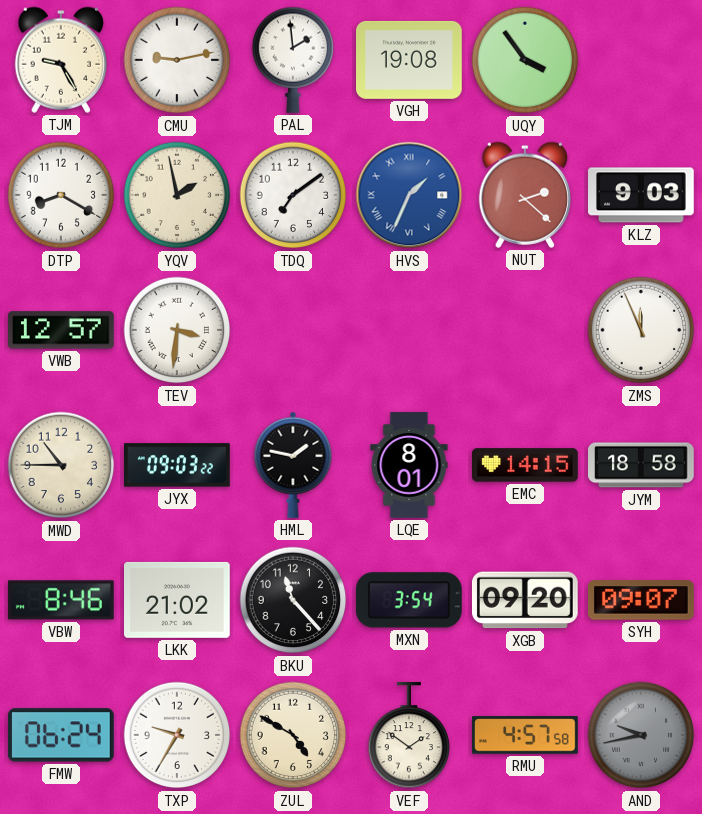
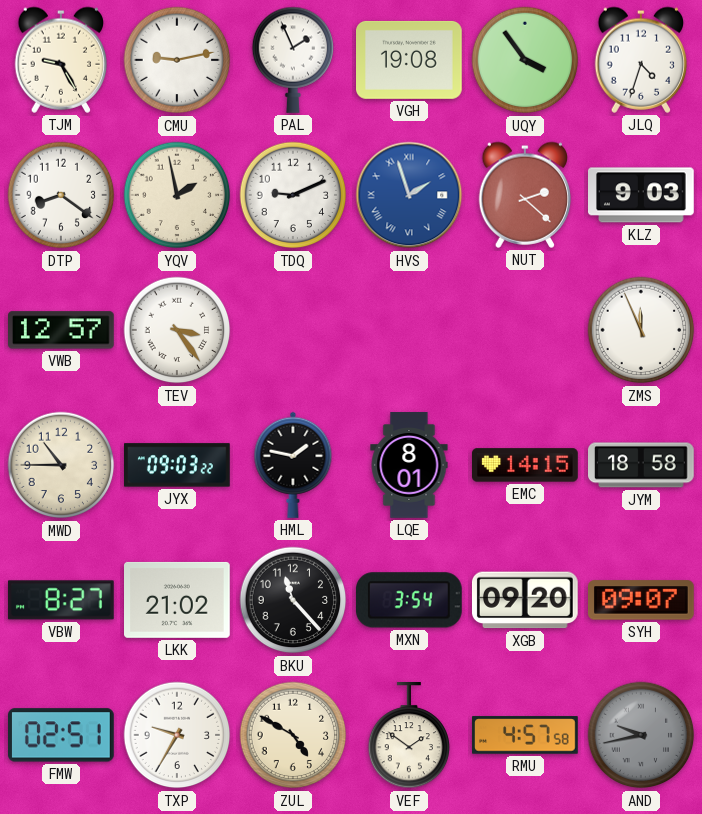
PAL: 1:59 -> 1:56 (293, 60)
JLQ: none -> 4:33 (641, 60)
DTP: 8:20 -> 8:21 (61, 195)
TDQ: 7:09 -> 9:11 (293, 195)
HVS: 1:34 -> 1:57 (409, 195)
TEV: 3:31 -> 3:24 (177, 330)
VBW: 8:46 -> 8:27 (61, 600)
FMW: 06:24 -> 02:51 (62, 735)
